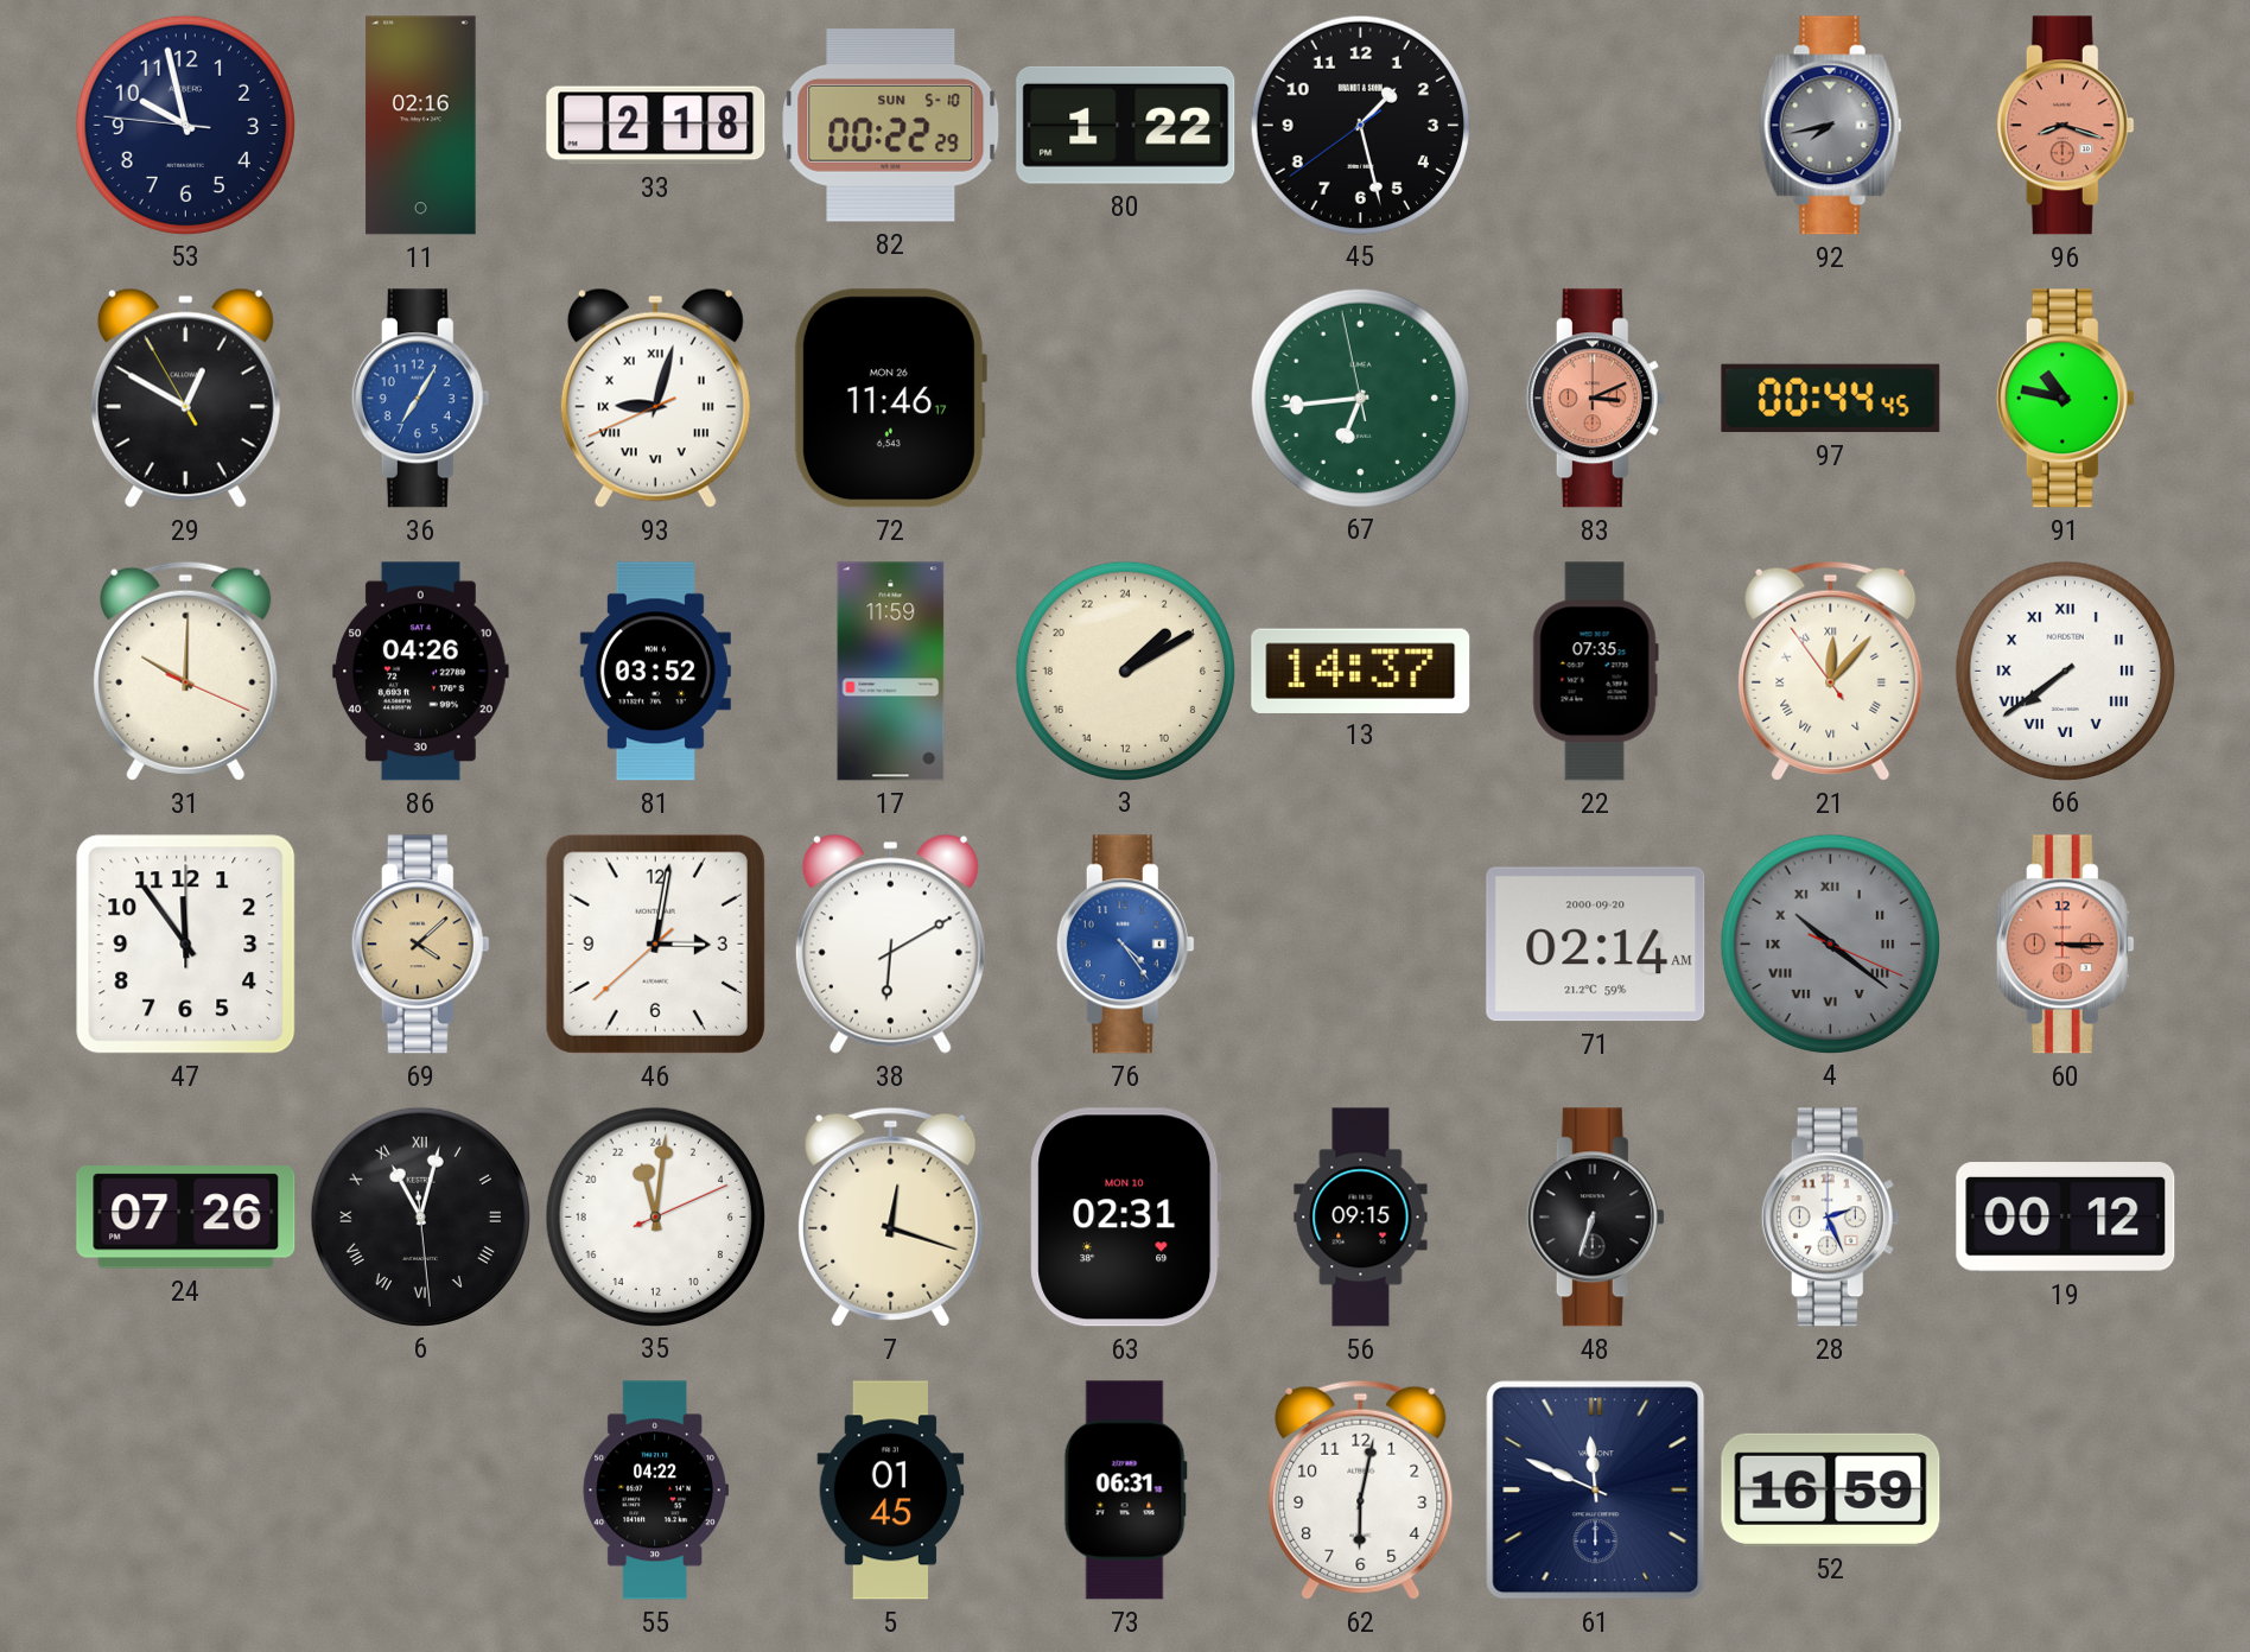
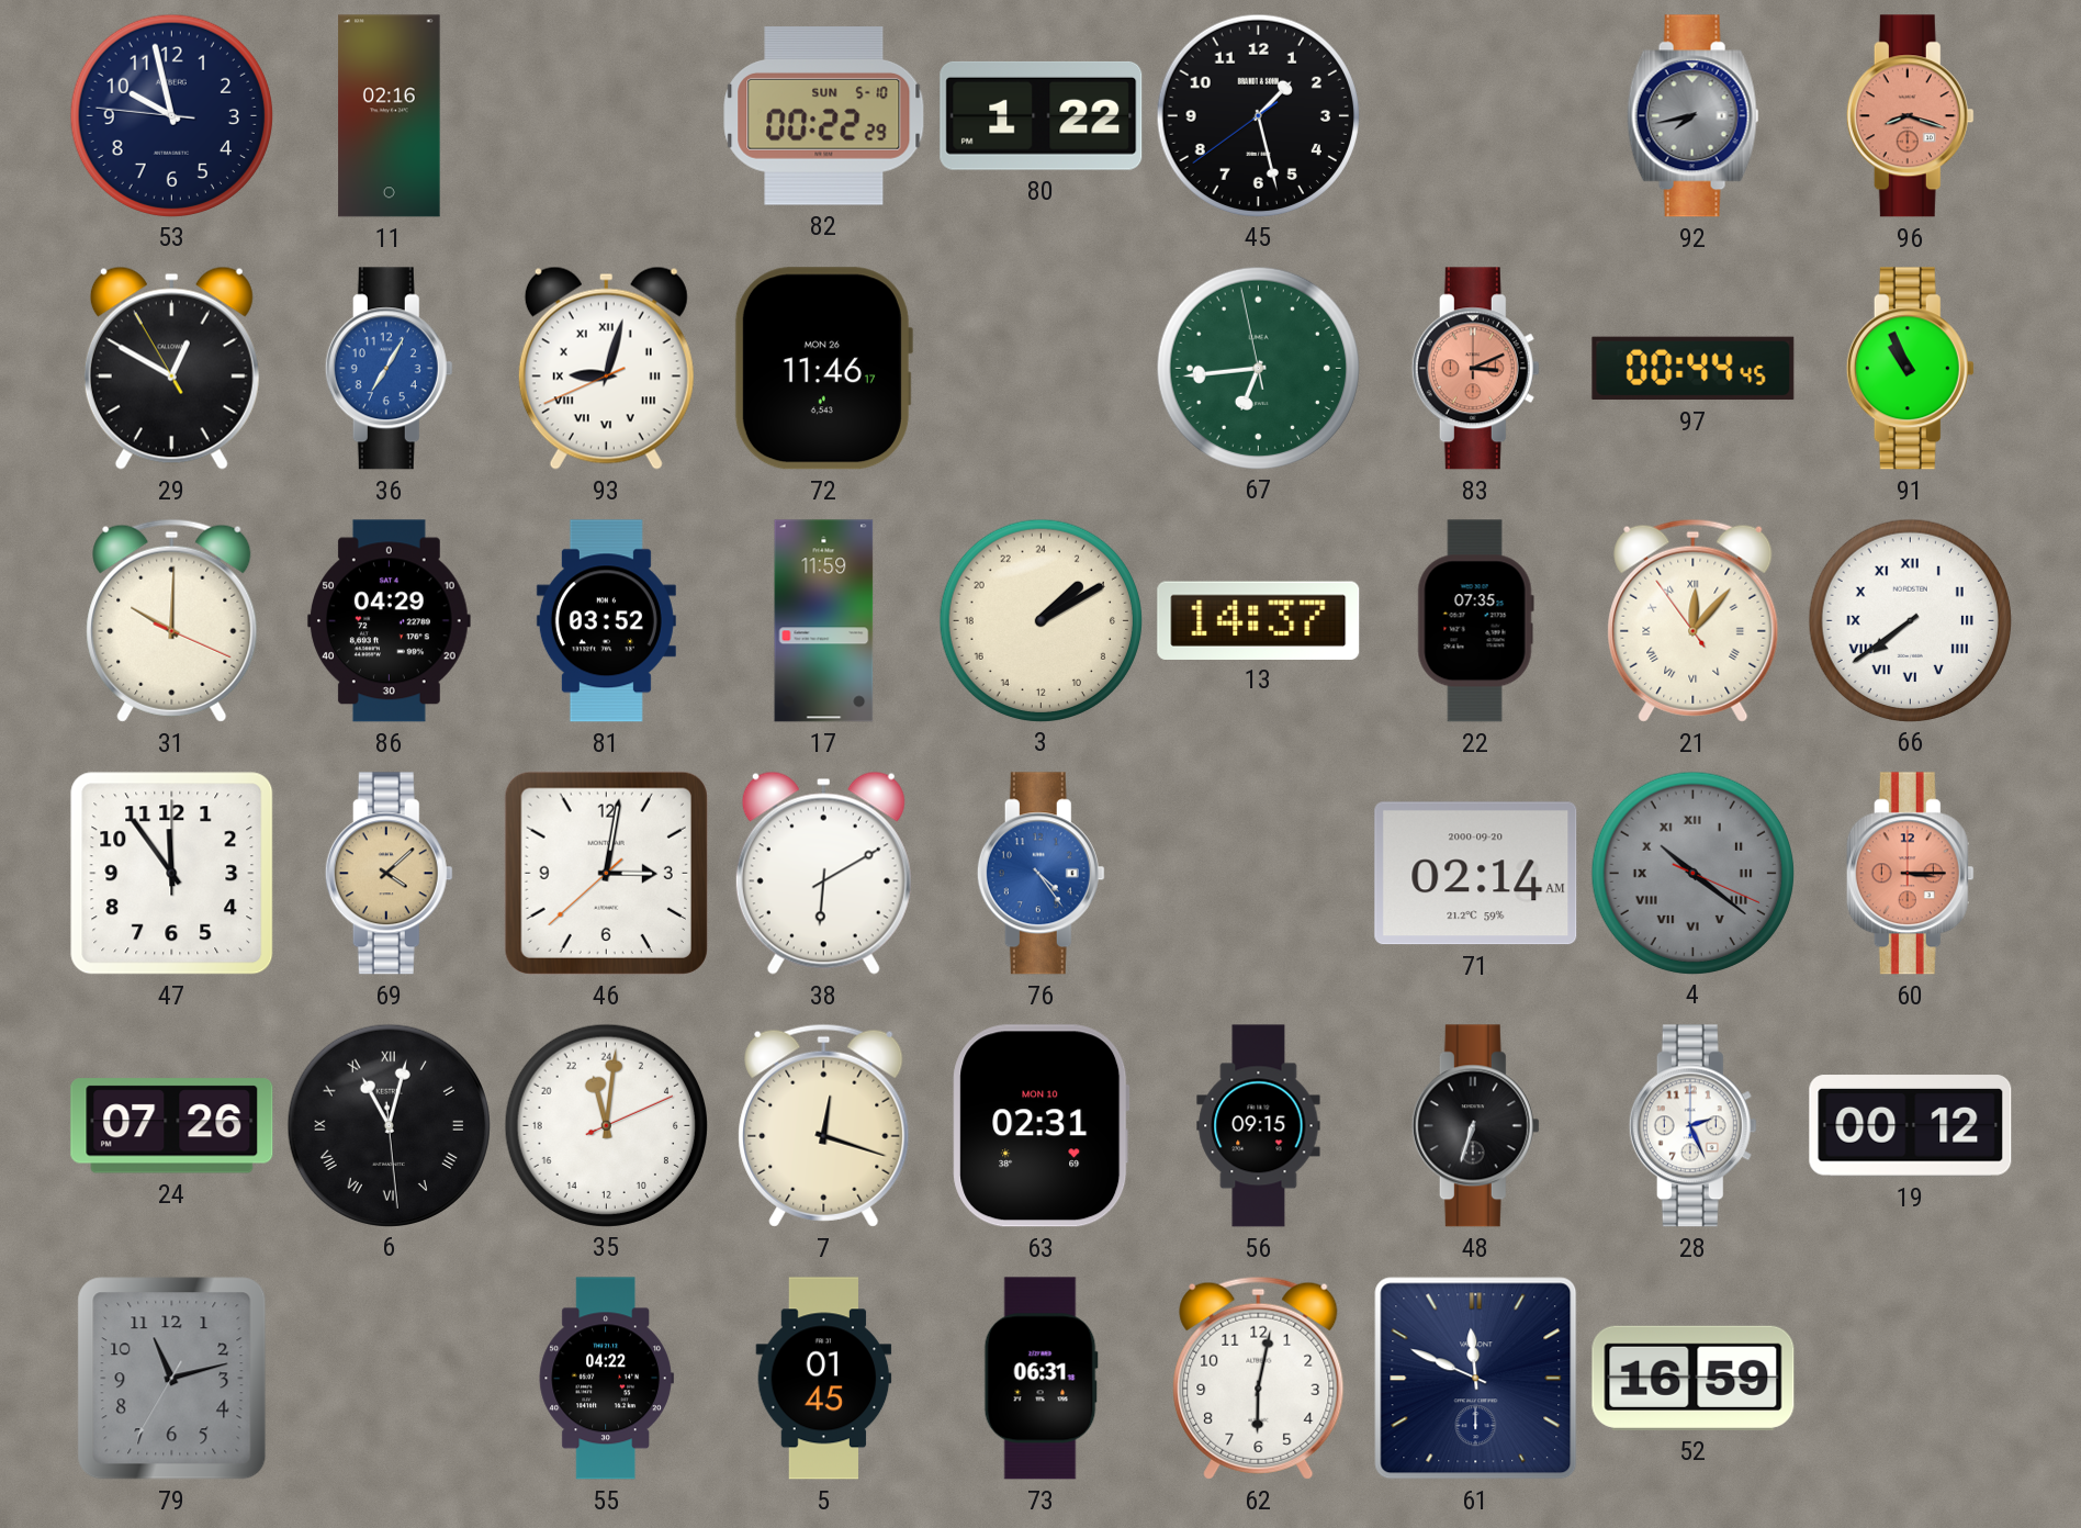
33: 2:18 -> none (656, 126)
91: 10:47 -> 10:56 (1910, 369)
86: 04:26 -> 04:29 (390, 621)
79: none -> 11:12 (172, 1379)
